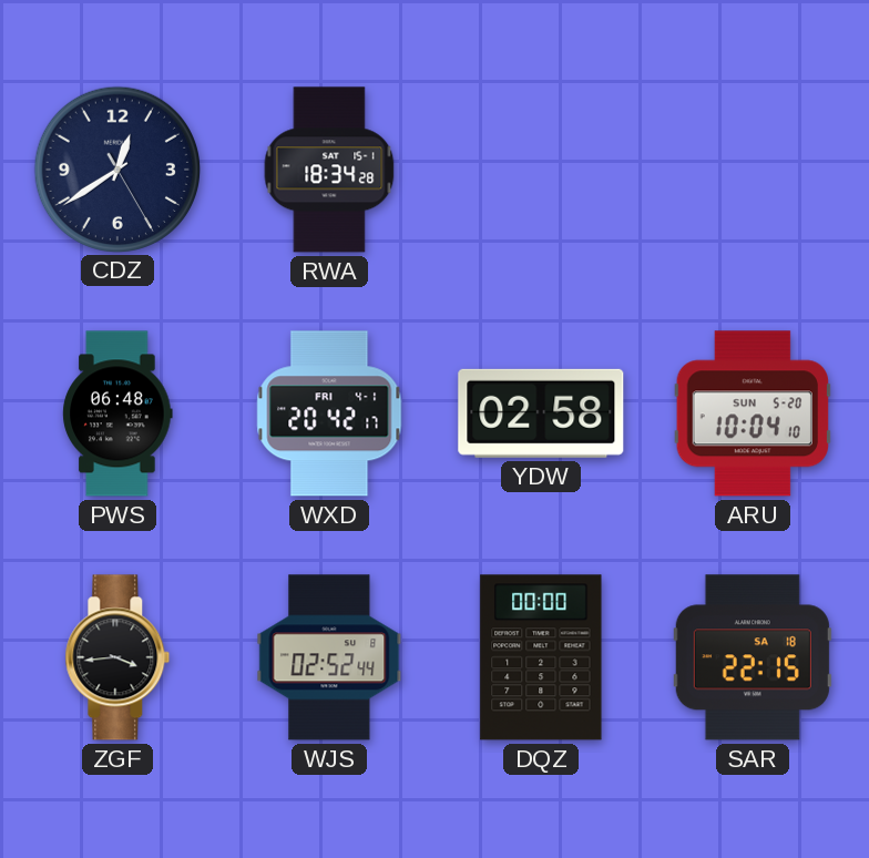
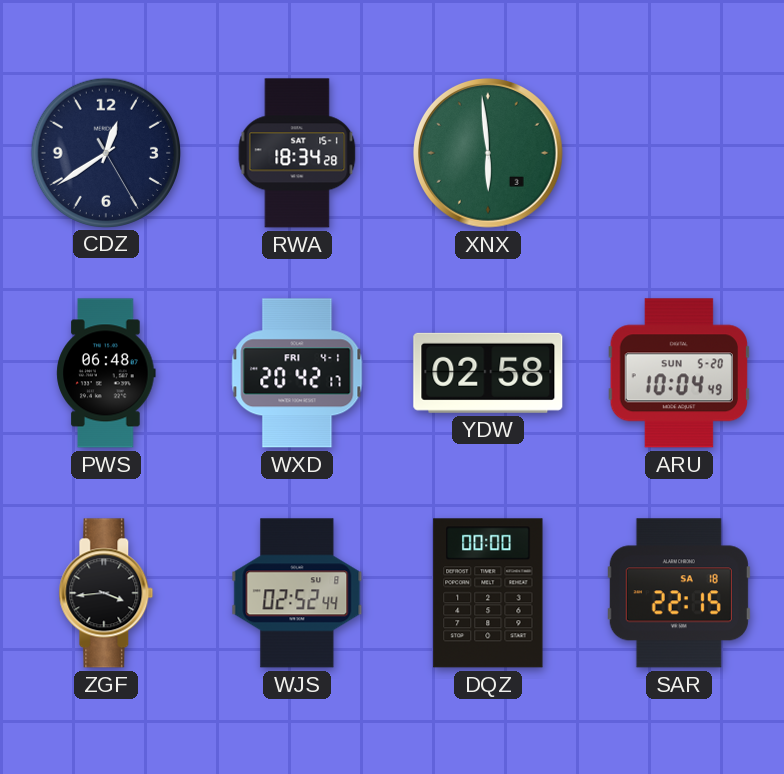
XNX: none -> 5:59 (489, 154)
ARU: 10:04:10 -> 10:04:49 (678, 373)
